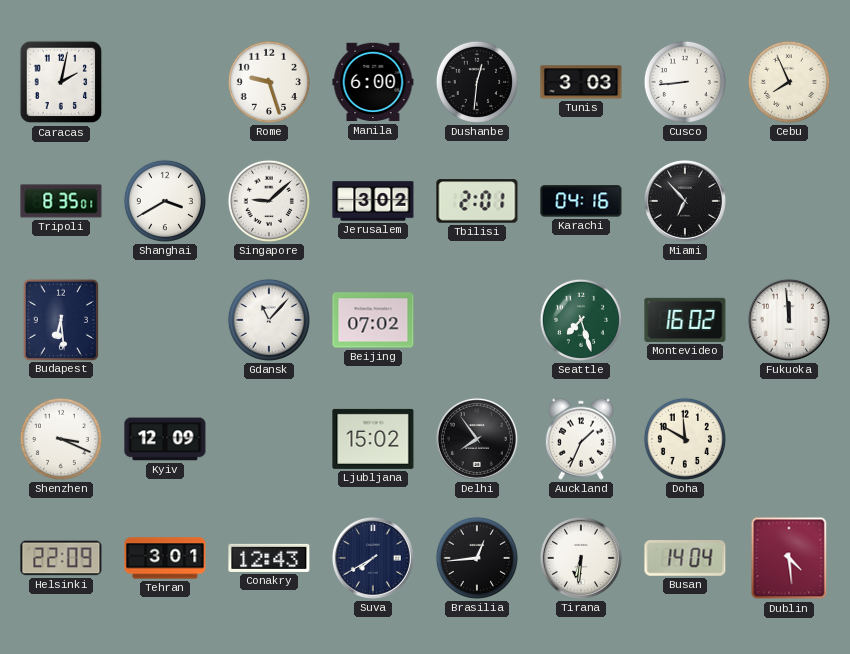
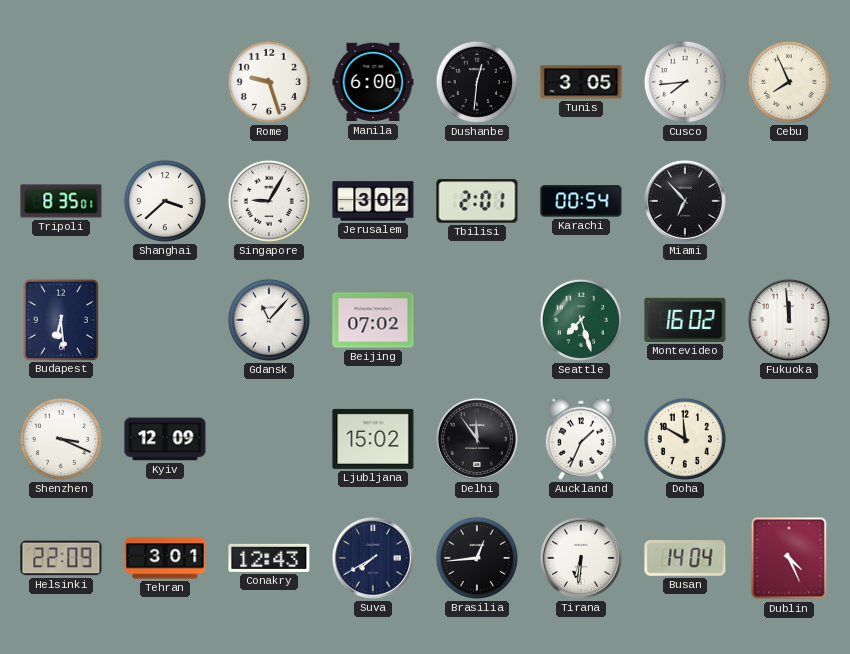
Caracas: 2:02 -> none (61, 82)
Tunis: 3:03 -> 3:05 (581, 82)
Cusco: 8:44 -> 7:44 (685, 82)
Shanghai: 3:40 -> 3:38 (165, 201)
Singapore: 9:08 -> 9:05 (269, 201)
Karachi: 04:16 -> 00:54 (581, 201)
Delhi: 7:54 -> 11:54 (477, 439)
Dublin: 4:29 -> 4:26 (789, 558)
